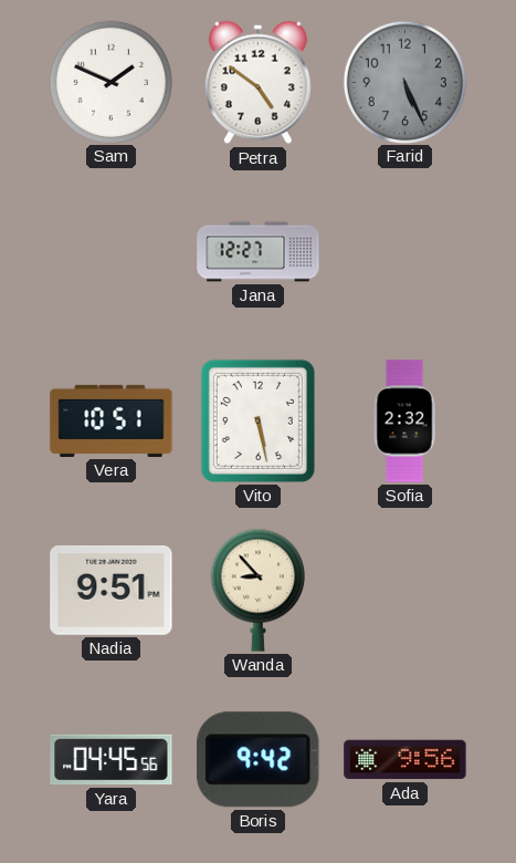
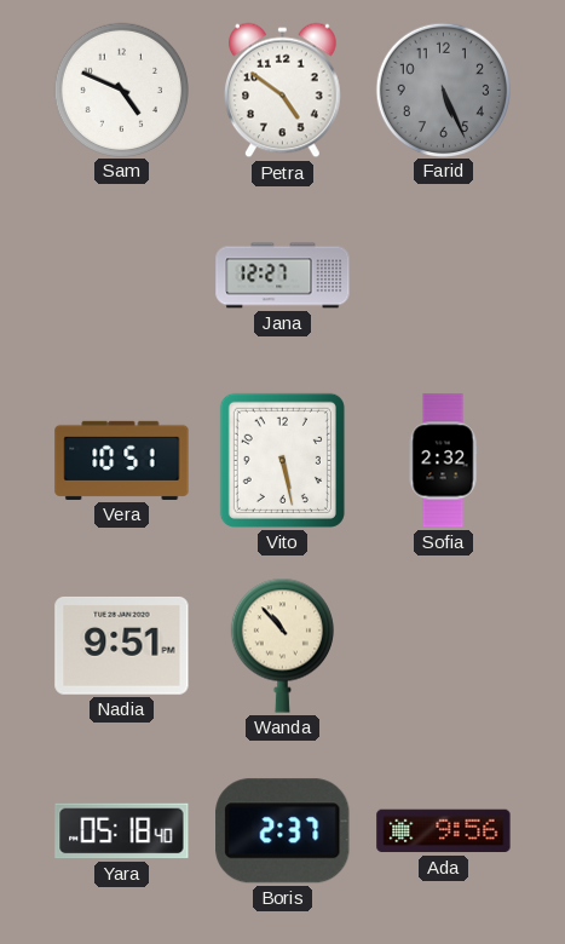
Sam: 1:49 -> 4:49 (121, 90)
Wanda: 8:53 -> 10:53 (282, 645)
Yara: 04:45 -> 05:18 (122, 831)
Boris: 9:42 -> 2:37 (283, 831)
